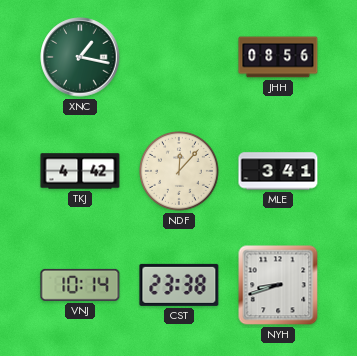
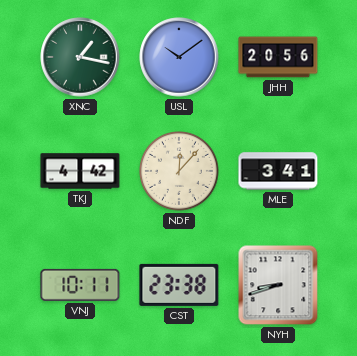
USL: none -> 10:09 (179, 57)
JHH: 08:56 -> 20:56 (278, 57)
VNJ: 10:14 -> 10:11 (80, 285)
